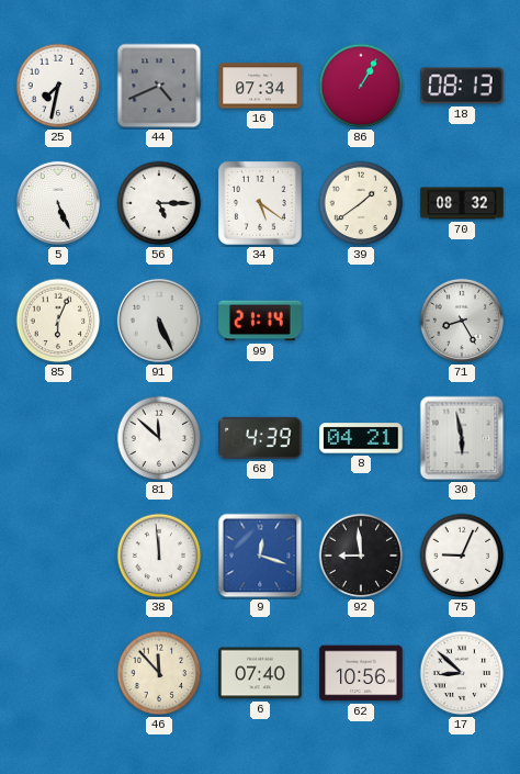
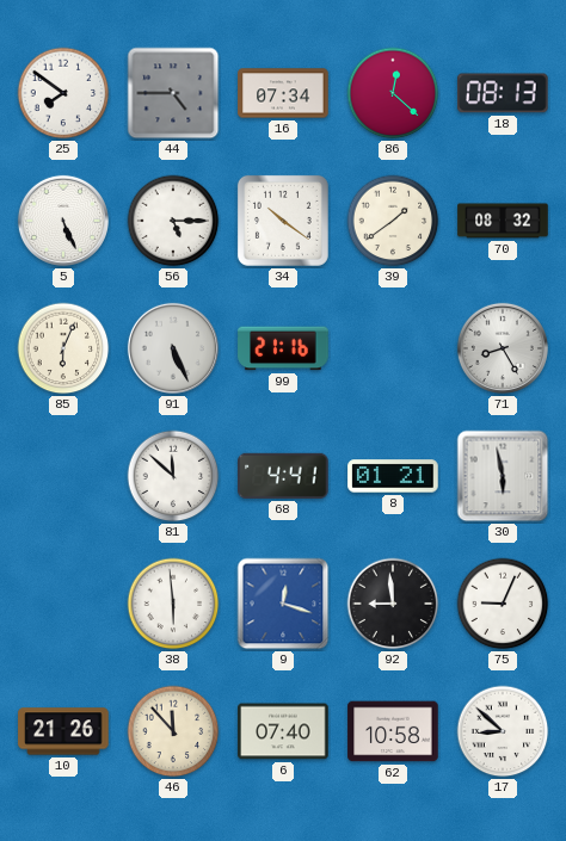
25: 7:32 -> 7:51 (63, 93)
44: 4:41 -> 4:45 (173, 93)
86: 1:05 -> 12:22 (393, 93)
34: 5:21 -> 10:21 (283, 221)
99: 21:14 -> 21:16 (283, 348)
68: 4:39 -> 4:41 (283, 476)
8: 04:21 -> 01:21 (393, 476)
38: 11:59 -> 5:59 (173, 604)
10: none -> 21:26 (63, 731)
62: 10:56 -> 10:58 (393, 731)
